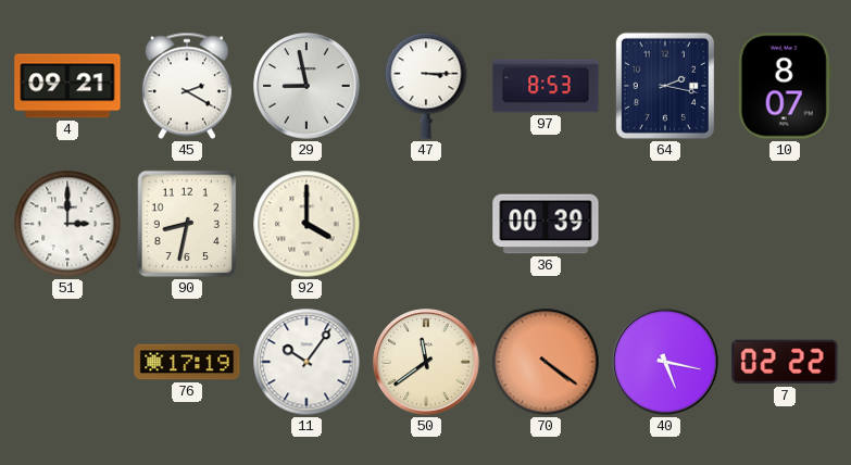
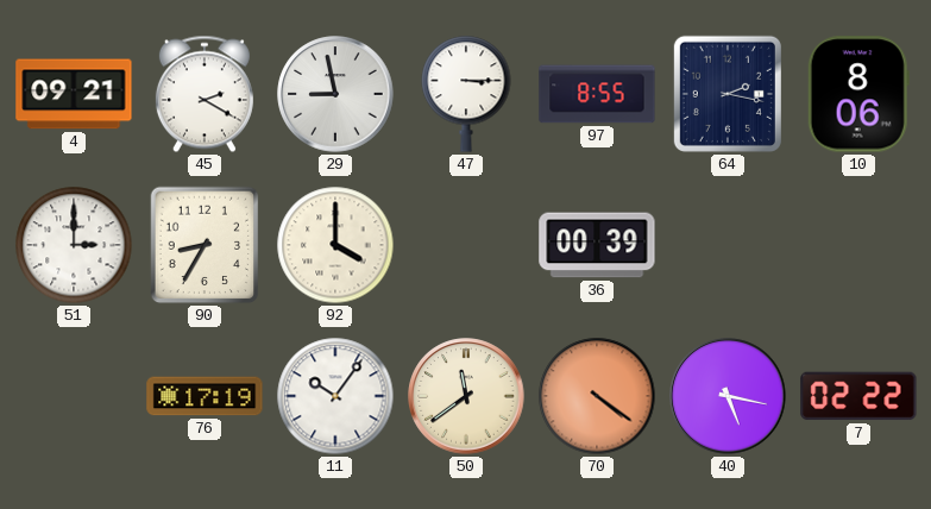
97: 8:53 -> 8:55 (597, 94)
10: 8:07 -> 8:06 (858, 94)
90: 8:32 -> 8:35 (205, 245)
